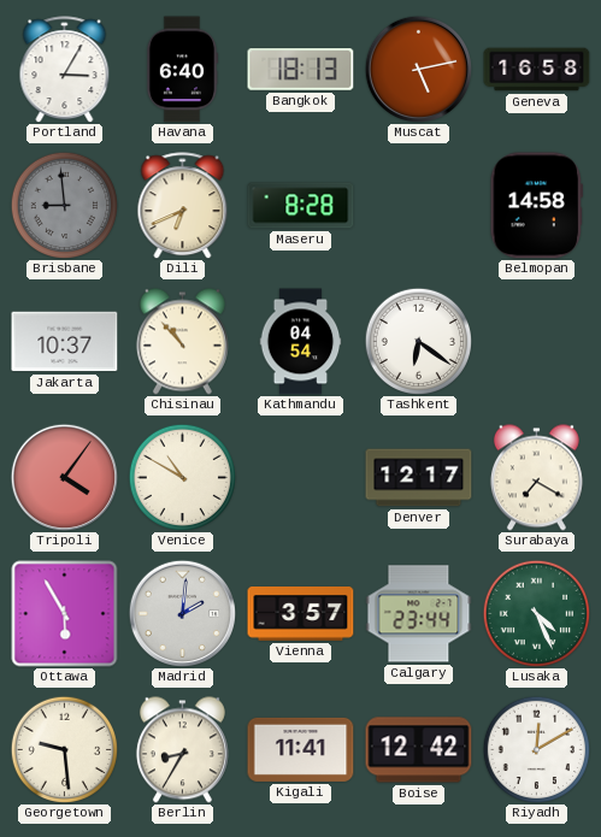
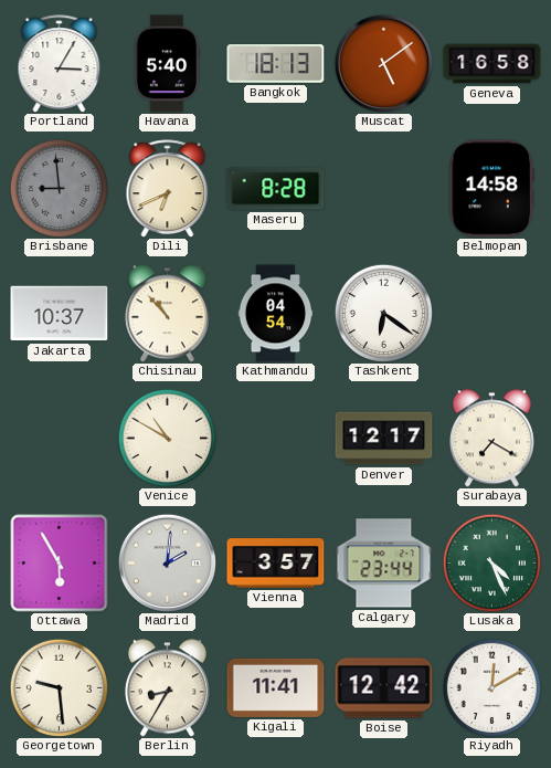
Havana: 6:40 -> 5:40 (167, 64)
Muscat: 5:13 -> 5:09 (383, 63)
Tripoli: 4:06 -> none (64, 477)
